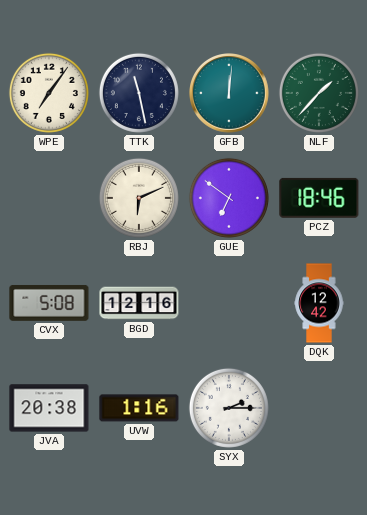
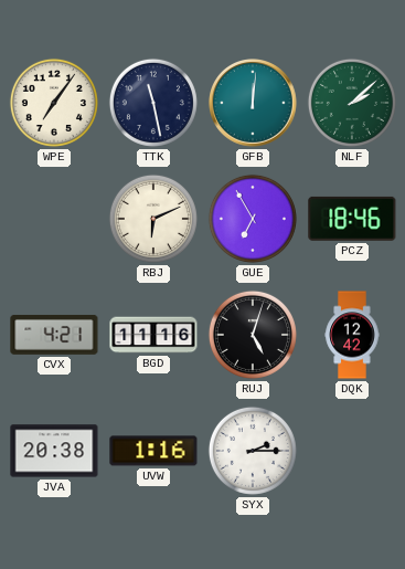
NLF: 1:37 -> 2:08 (352, 103)
GUE: 6:51 -> 6:55 (253, 219)
CVX: 5:08 -> 4:21 (54, 335)
BGD: 12:16 -> 11:16 (153, 335)
RUJ: none -> 5:03 (253, 335)
